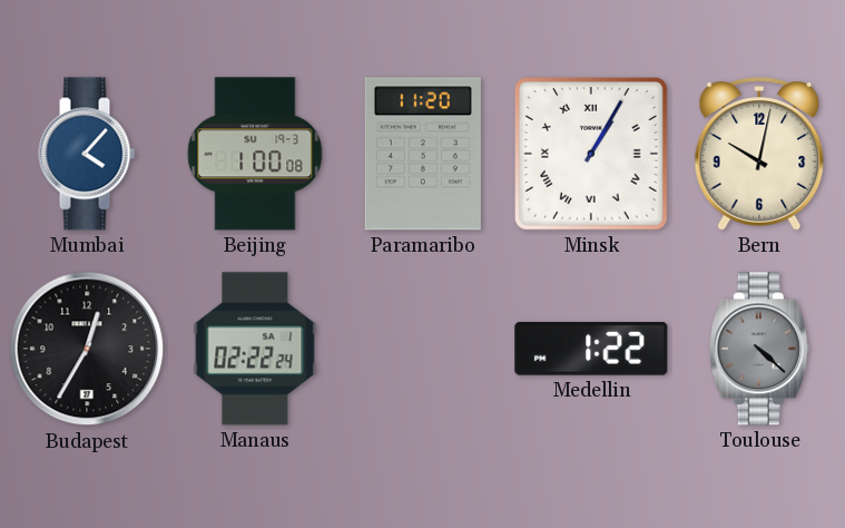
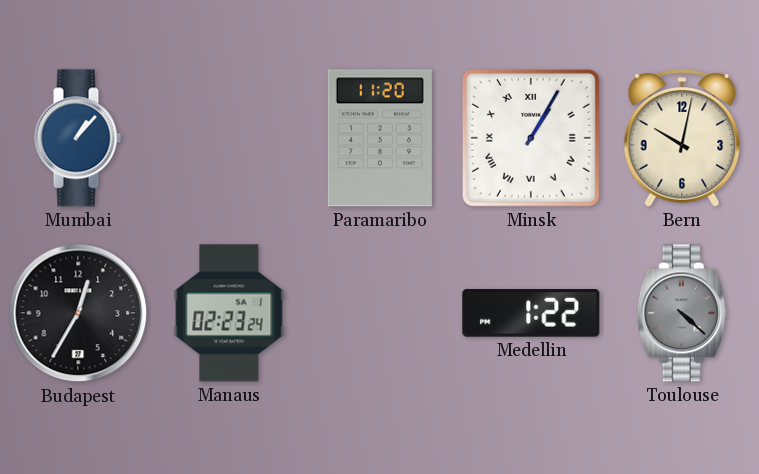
Mumbai: 4:07 -> 1:07 (78, 138)
Beijing: 1:00 -> none (255, 154)
Manaus: 02:22 -> 02:23 (229, 313)
